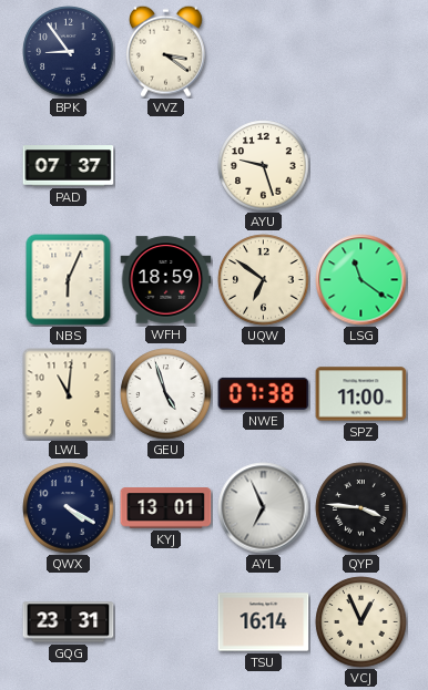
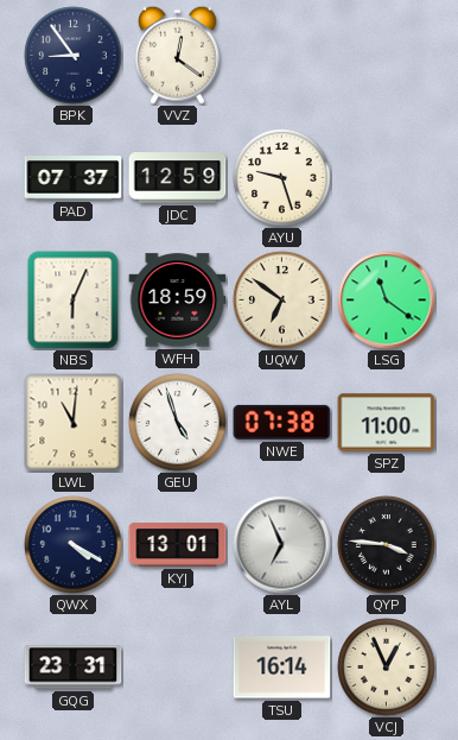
VVZ: 3:21 -> 12:21 (177, 55)
JDC: none -> 12:59 (178, 178)
